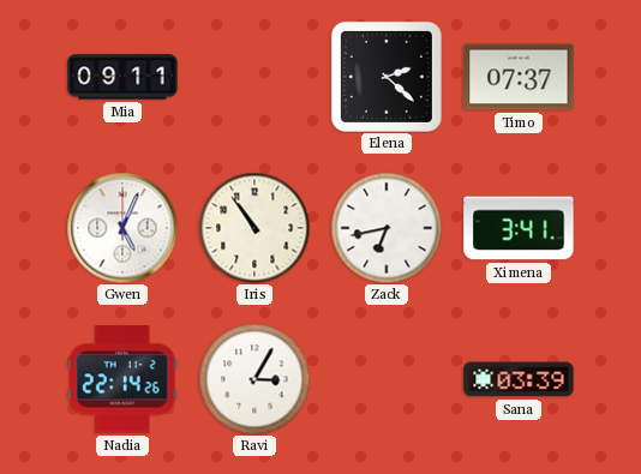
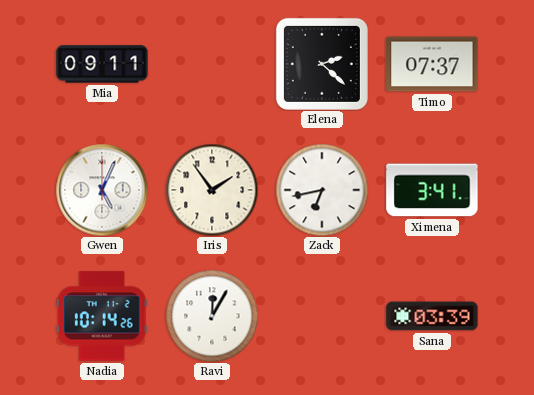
Iris: 10:54 -> 1:54 (212, 190)
Nadia: 22:14 -> 10:14 (102, 316)
Ravi: 3:05 -> 12:05 (212, 316)
